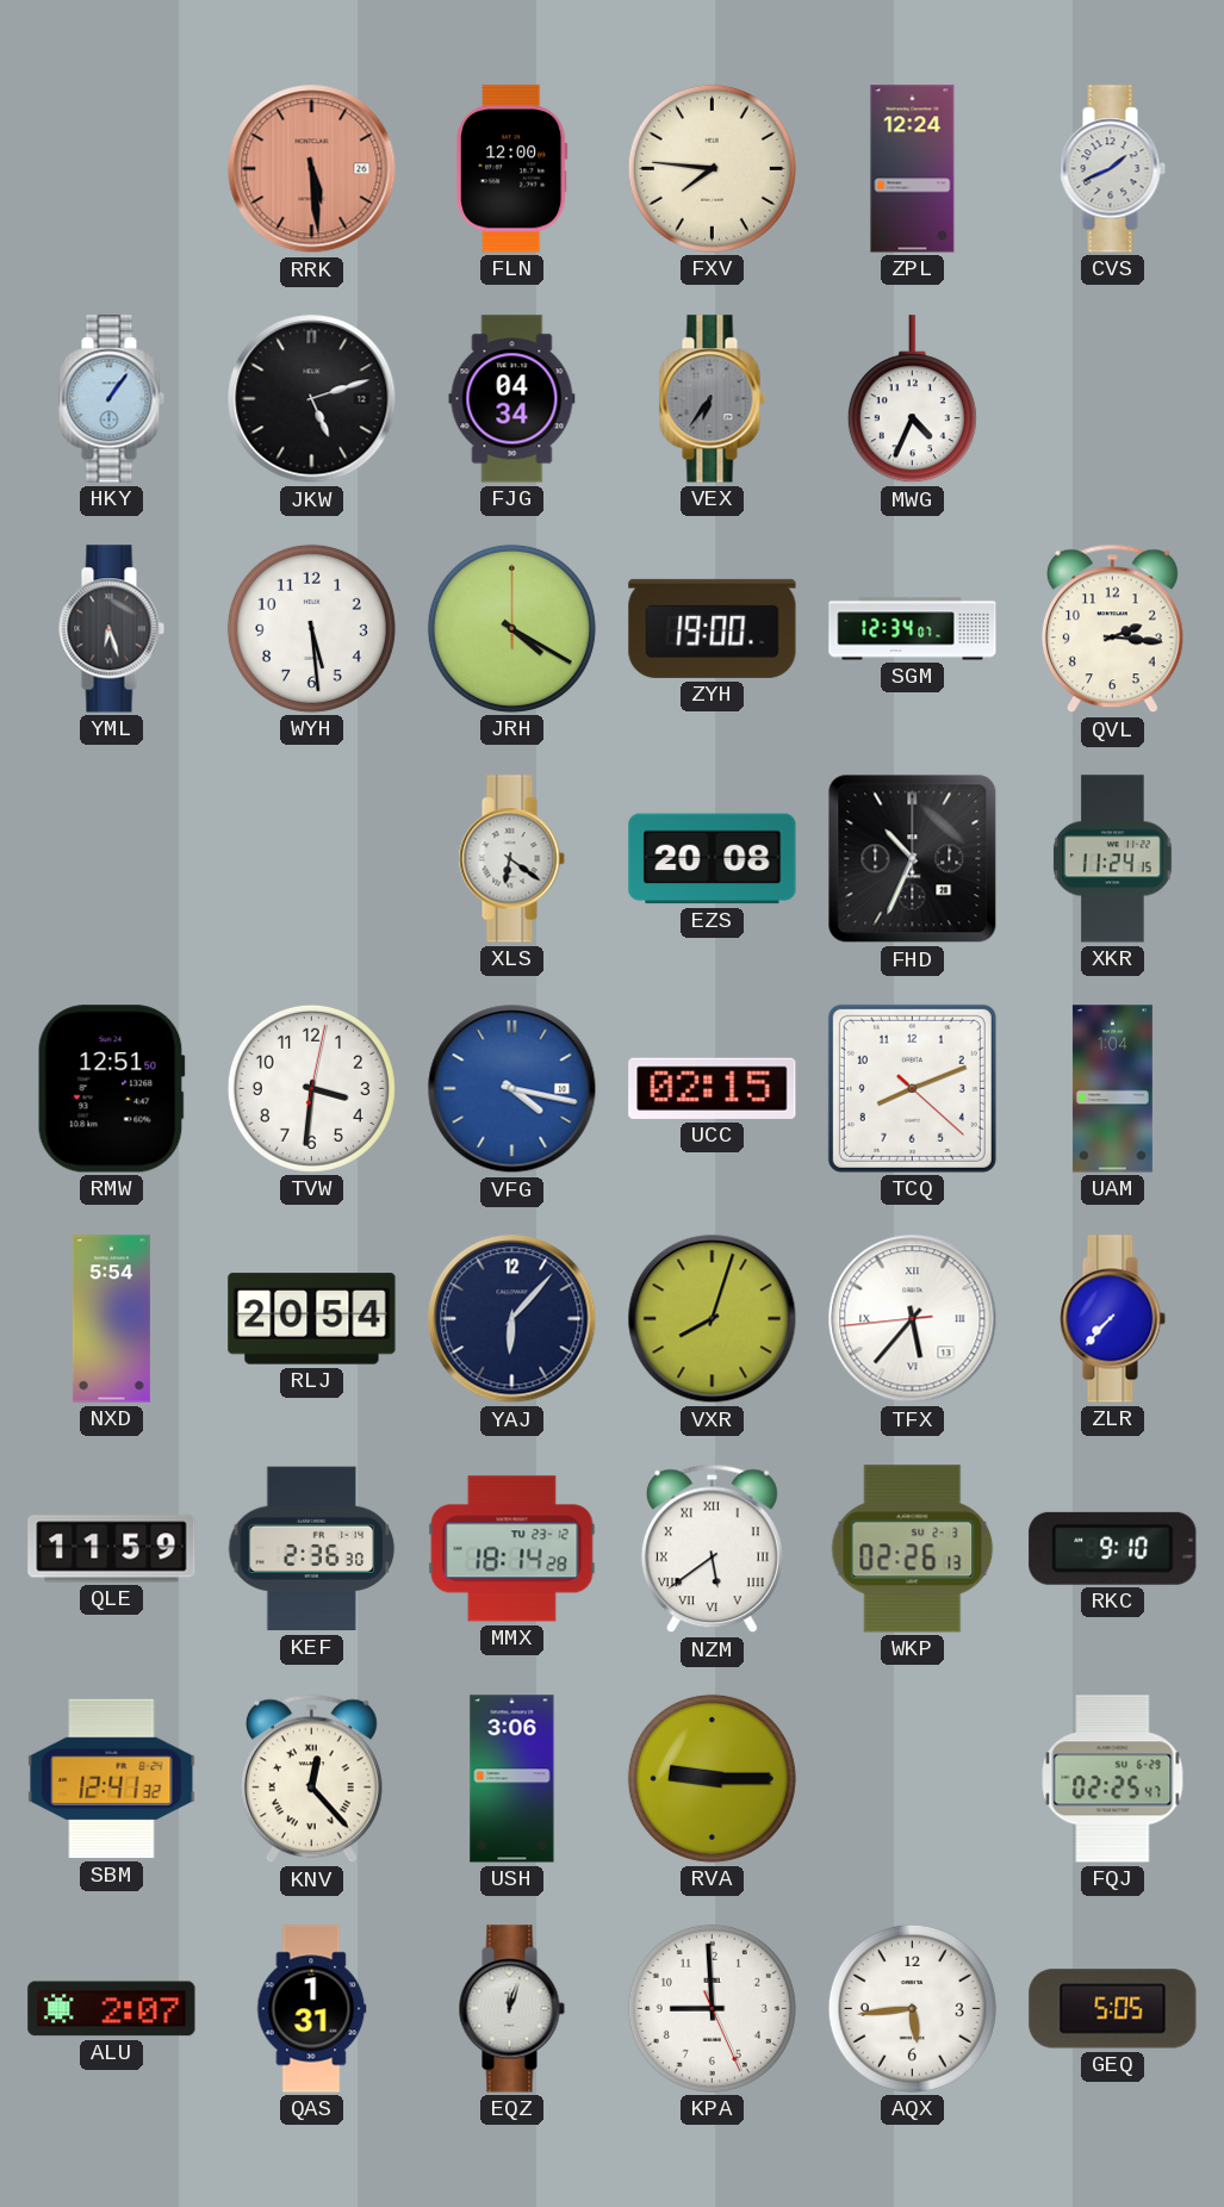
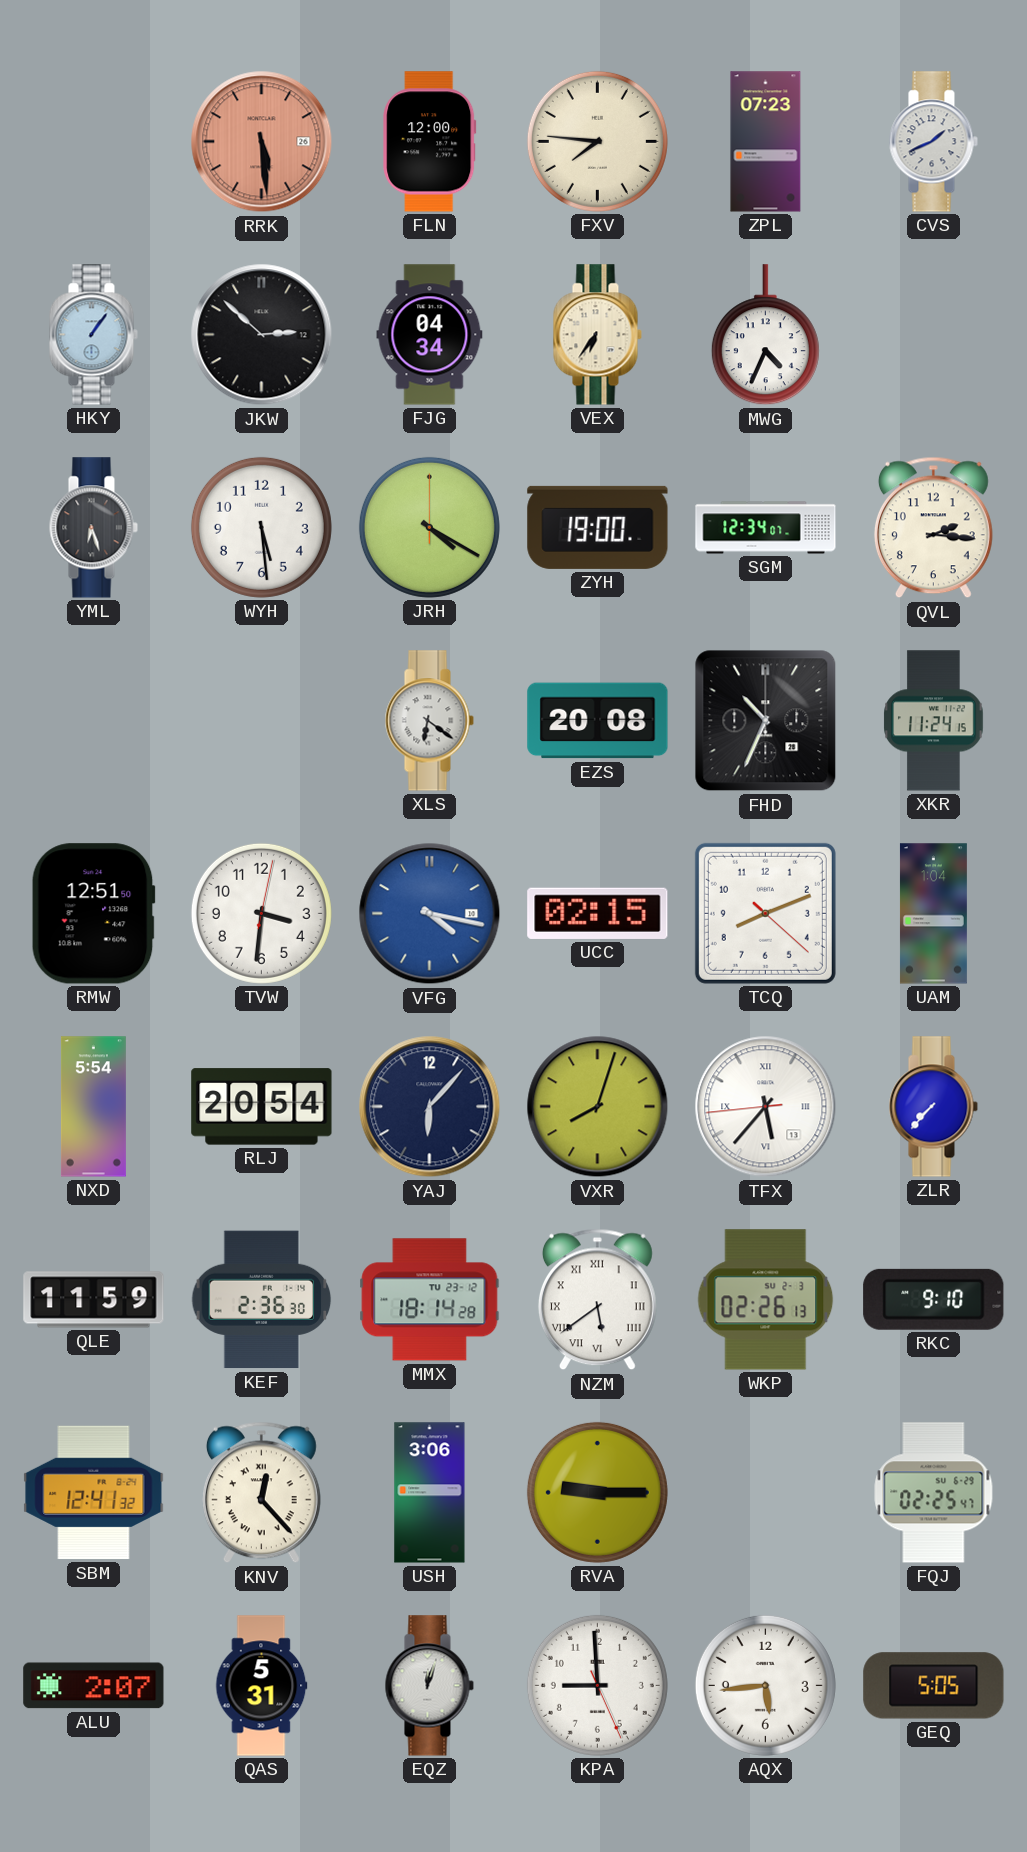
ZPL: 12:24 -> 07:23 (766, 142)
JKW: 5:12 -> 2:52 (262, 335)
VEX dial: grey -> cream (597, 335)
QAS: 1:31 -> 5:31 (262, 1686)
